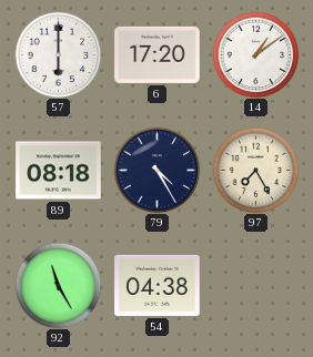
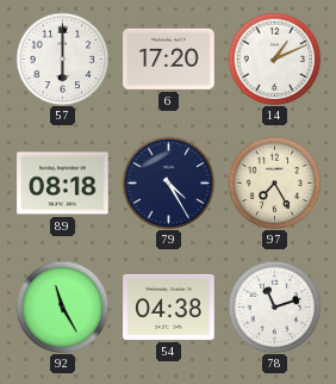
14: 1:09 -> 1:11 (274, 58)
78: none -> 11:12 (274, 306)
